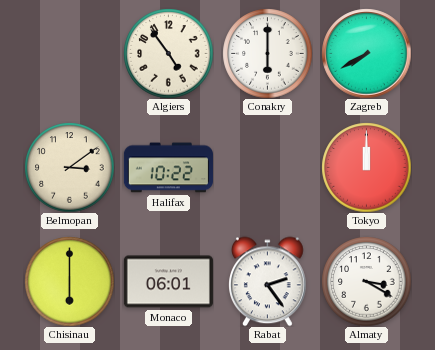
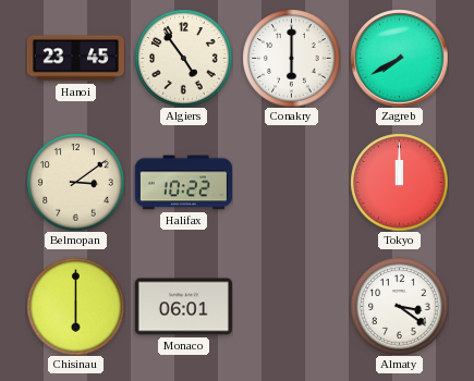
Hanoi: none -> 23:45 (75, 59)
Rabat: 2:24 -> none (268, 281)
Almaty: 3:20 -> 3:21 (399, 306)
